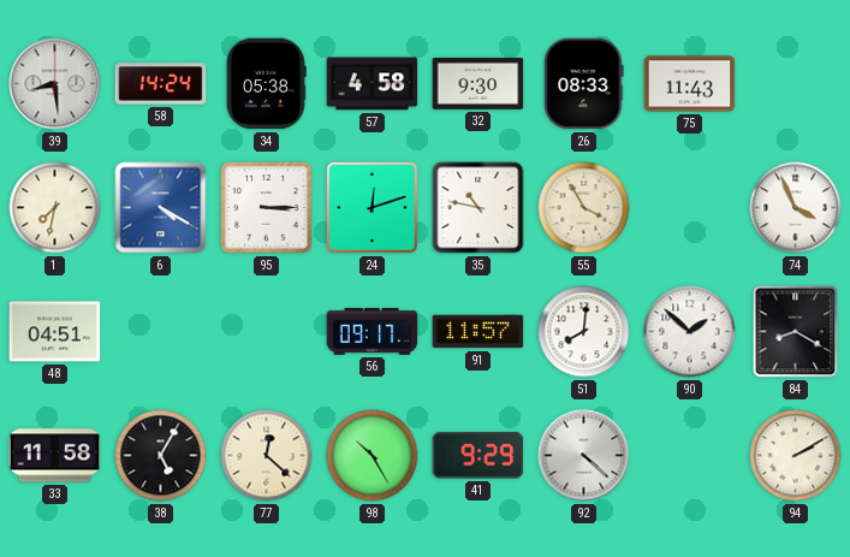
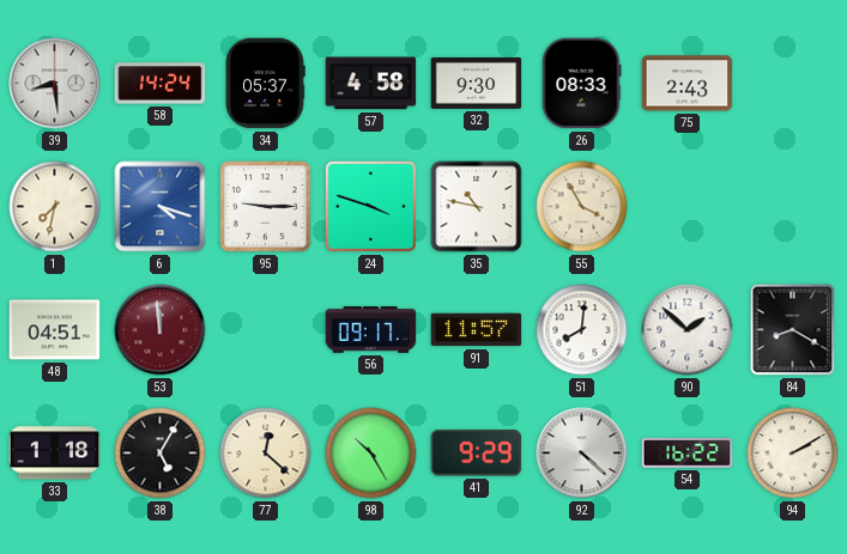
34: 05:38 -> 05:37 (265, 84)
75: 11:43 -> 2:43 (688, 84)
6: 4:20 -> 4:18 (161, 207)
95: 3:15 -> 9:15 (266, 207)
24: 12:12 -> 3:48 (370, 206)
74: 3:56 -> none (796, 208)
53: none -> 11:59 (161, 330)
33: 11:58 -> 1:18 (55, 453)
54: none -> 16:22 (688, 453)
